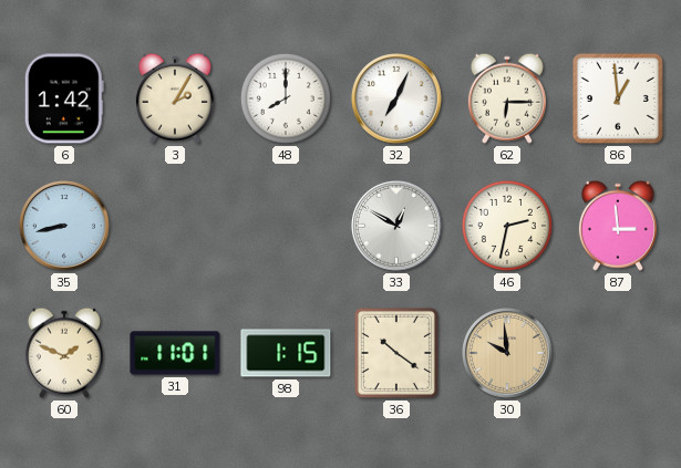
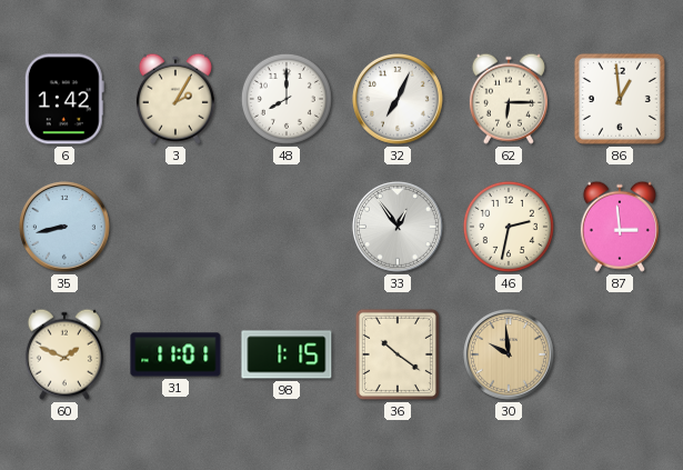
33: 12:50 -> 12:54 (399, 228)
